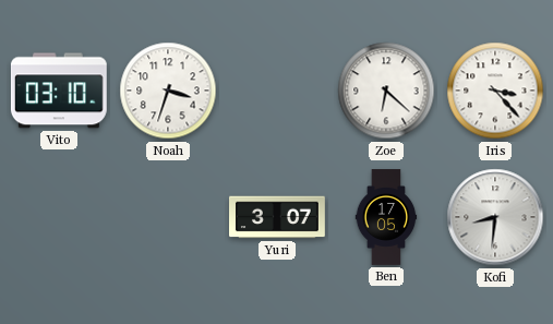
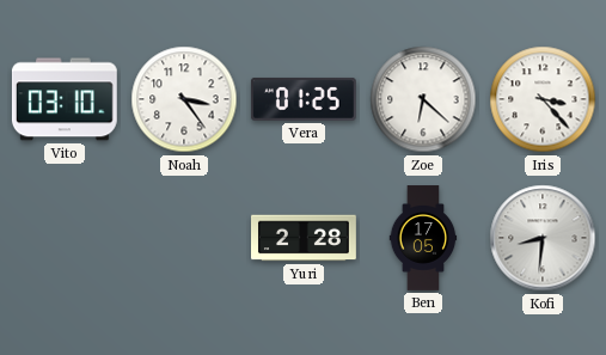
Noah: 3:33 -> 3:24 (184, 99)
Vera: none -> 01:25 (304, 99)
Yuri: 3:07 -> 2:28 (305, 238)
